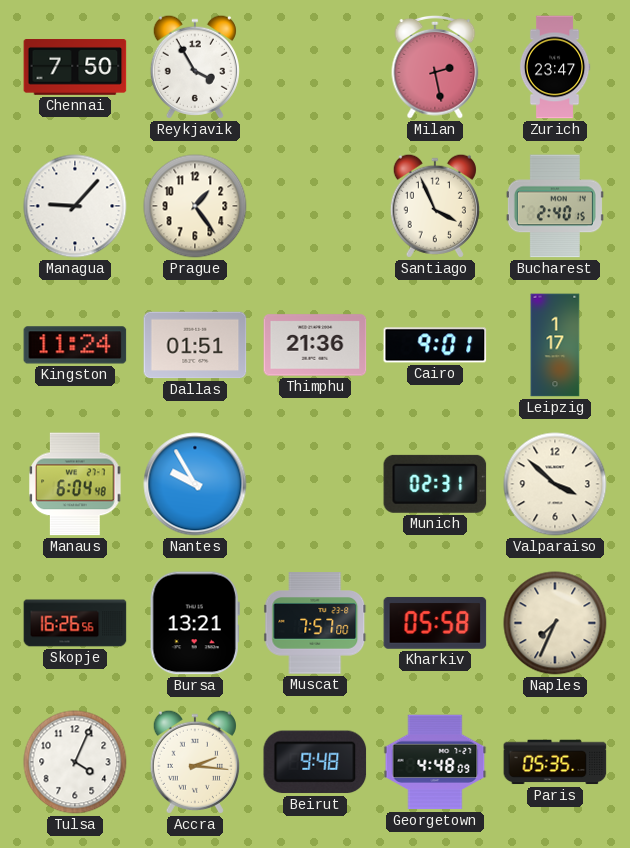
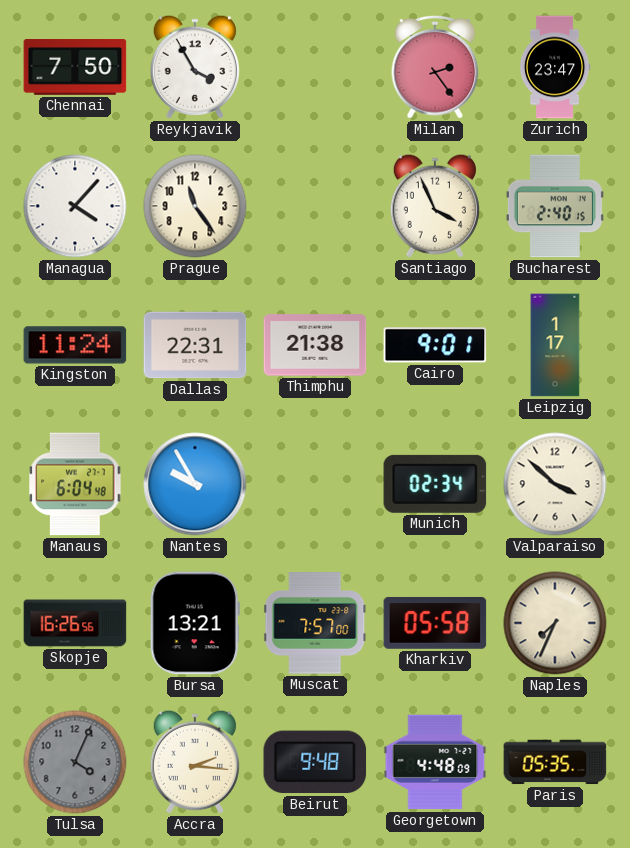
Milan: 2:28 -> 2:24 (435, 67)
Managua: 9:07 -> 4:07 (75, 206)
Prague: 1:24 -> 11:24 (195, 206)
Dallas: 01:51 -> 22:31 (195, 345)
Thimphu: 21:36 -> 21:38 (315, 345)
Munich: 02:31 -> 02:34 (435, 484)
Tulsa dial: white -> grey (75, 762)
